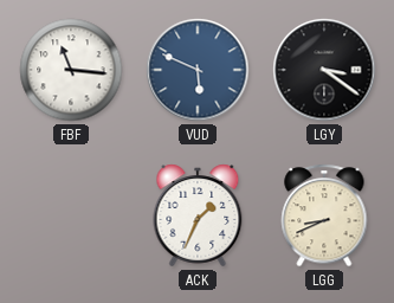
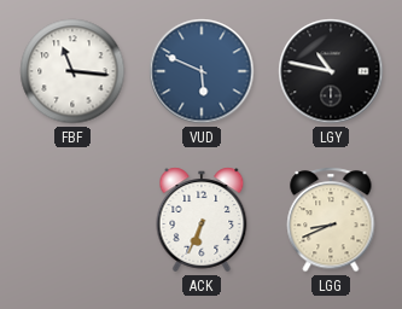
LGY: 3:21 -> 10:47 (331, 71)
ACK: 1:34 -> 6:34 (202, 220)
